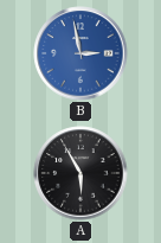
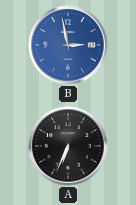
A: 5:55 -> 6:34 (68, 146)
